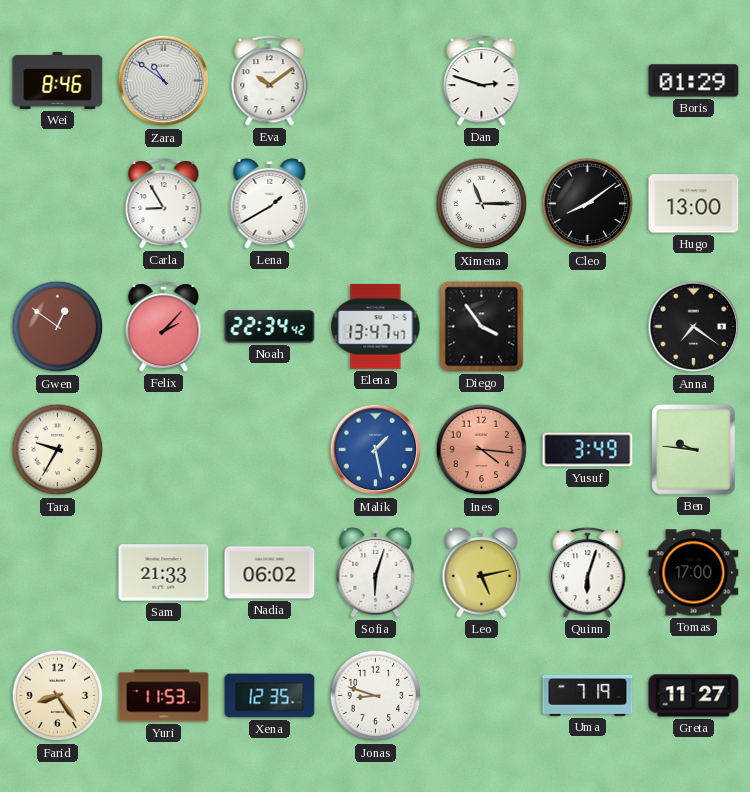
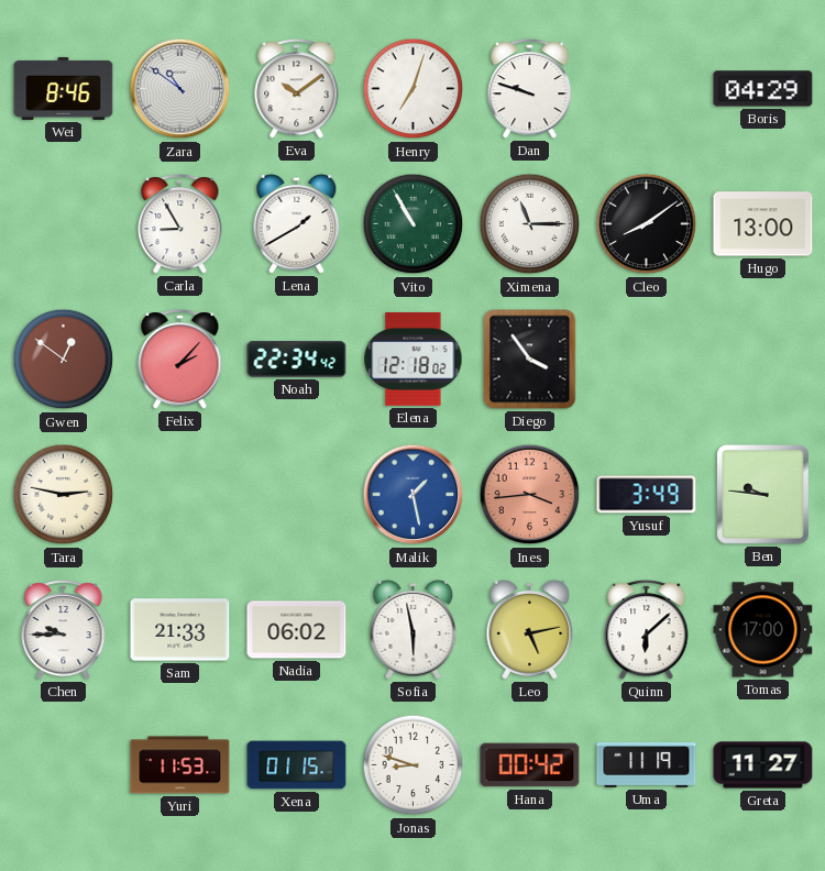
Henry: none -> 7:03 (414, 89)
Dan: 2:48 -> 9:48 (530, 89)
Boris: 01:29 -> 04:29 (763, 89)
Vito: none -> 10:55 (414, 224)
Elena: 13:47 -> 12:18 (414, 359)
Anna: 7:21 -> none (694, 327)
Tara: 9:35 -> 2:47 (64, 495)
Ines: 4:16 -> 3:44 (530, 495)
Chen: none -> 9:45 (64, 630)
Sofia: 6:03 -> 5:58 (414, 629)
Quinn: 6:03 -> 6:08 (647, 630)
Farid: 8:24 -> none (58, 696)
Xena: 12:35 -> 01:15 (297, 765)
Hana: none -> 00:42 (530, 765)
Uma: 7:19 -> 11:19 (647, 765)
